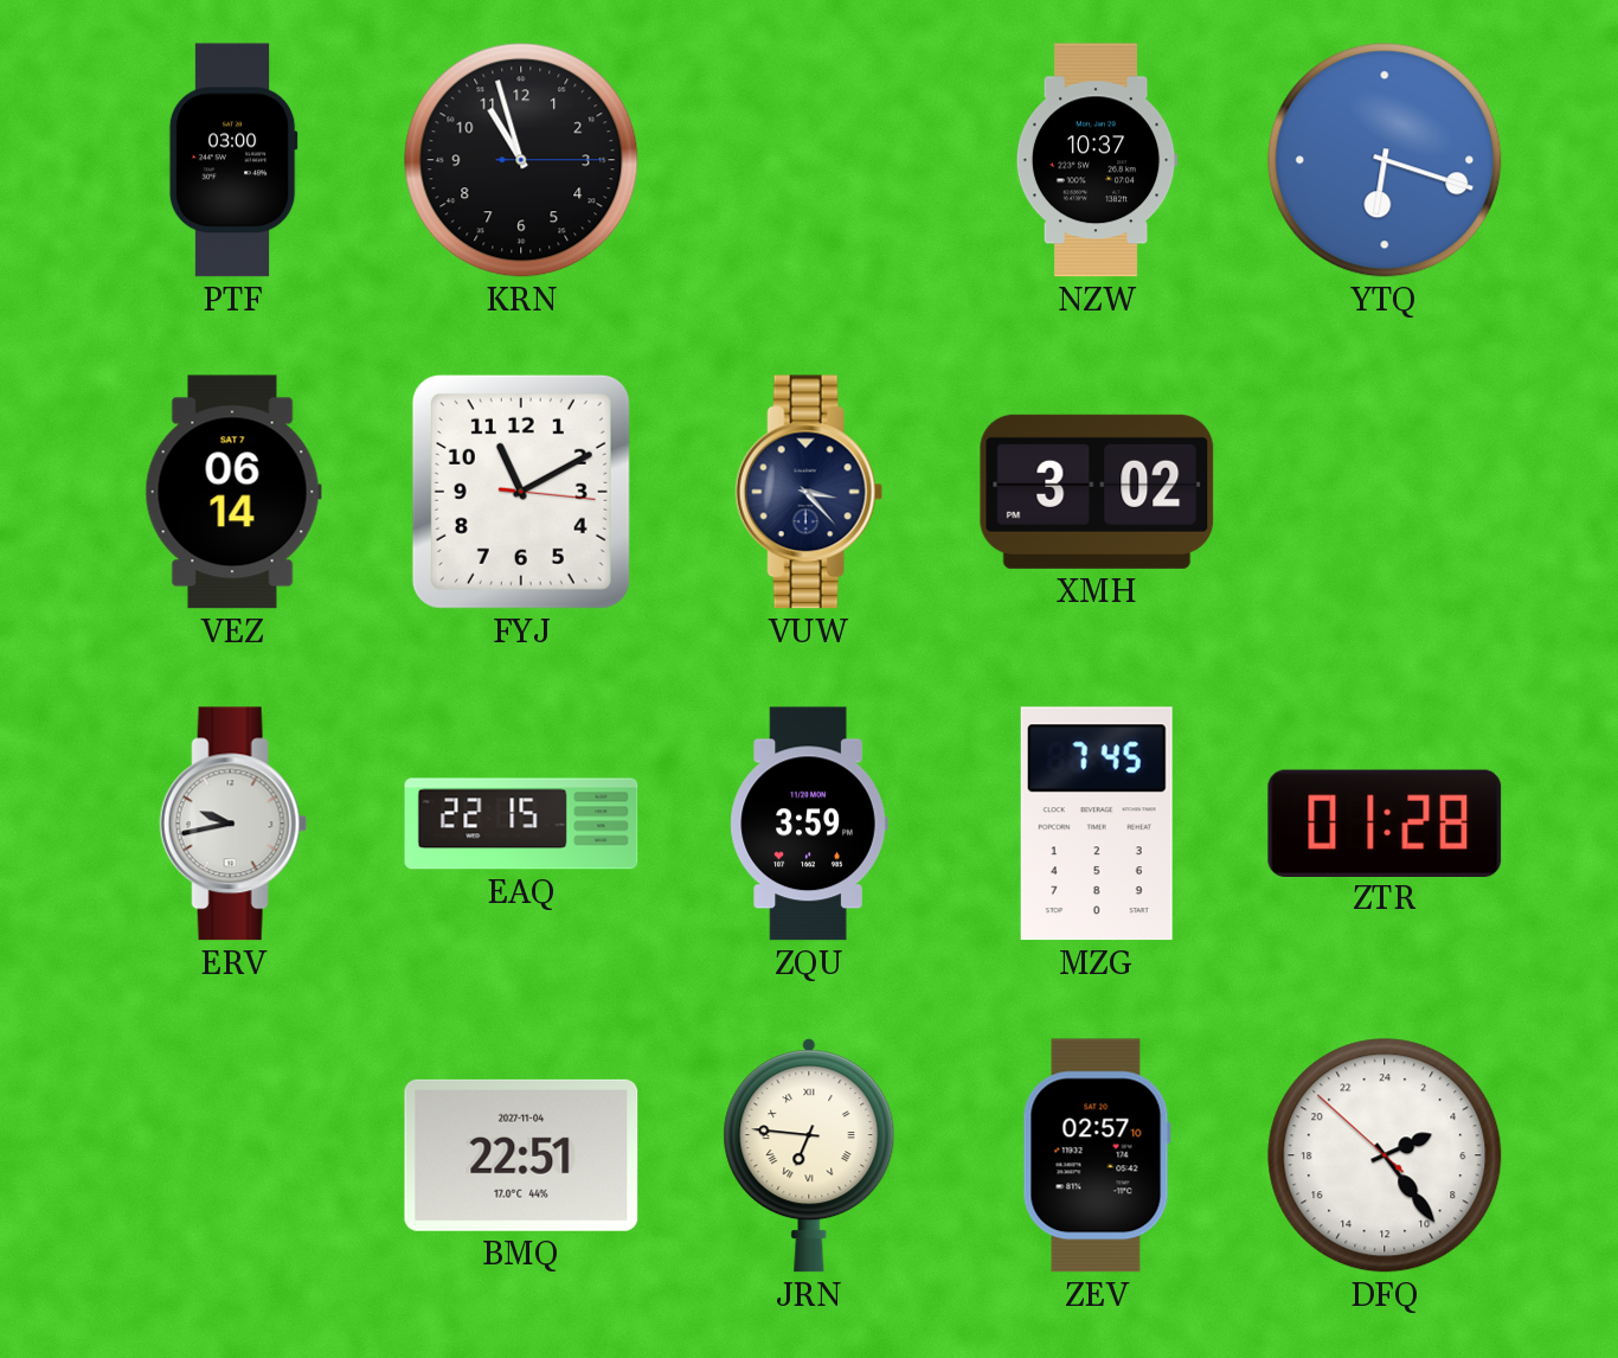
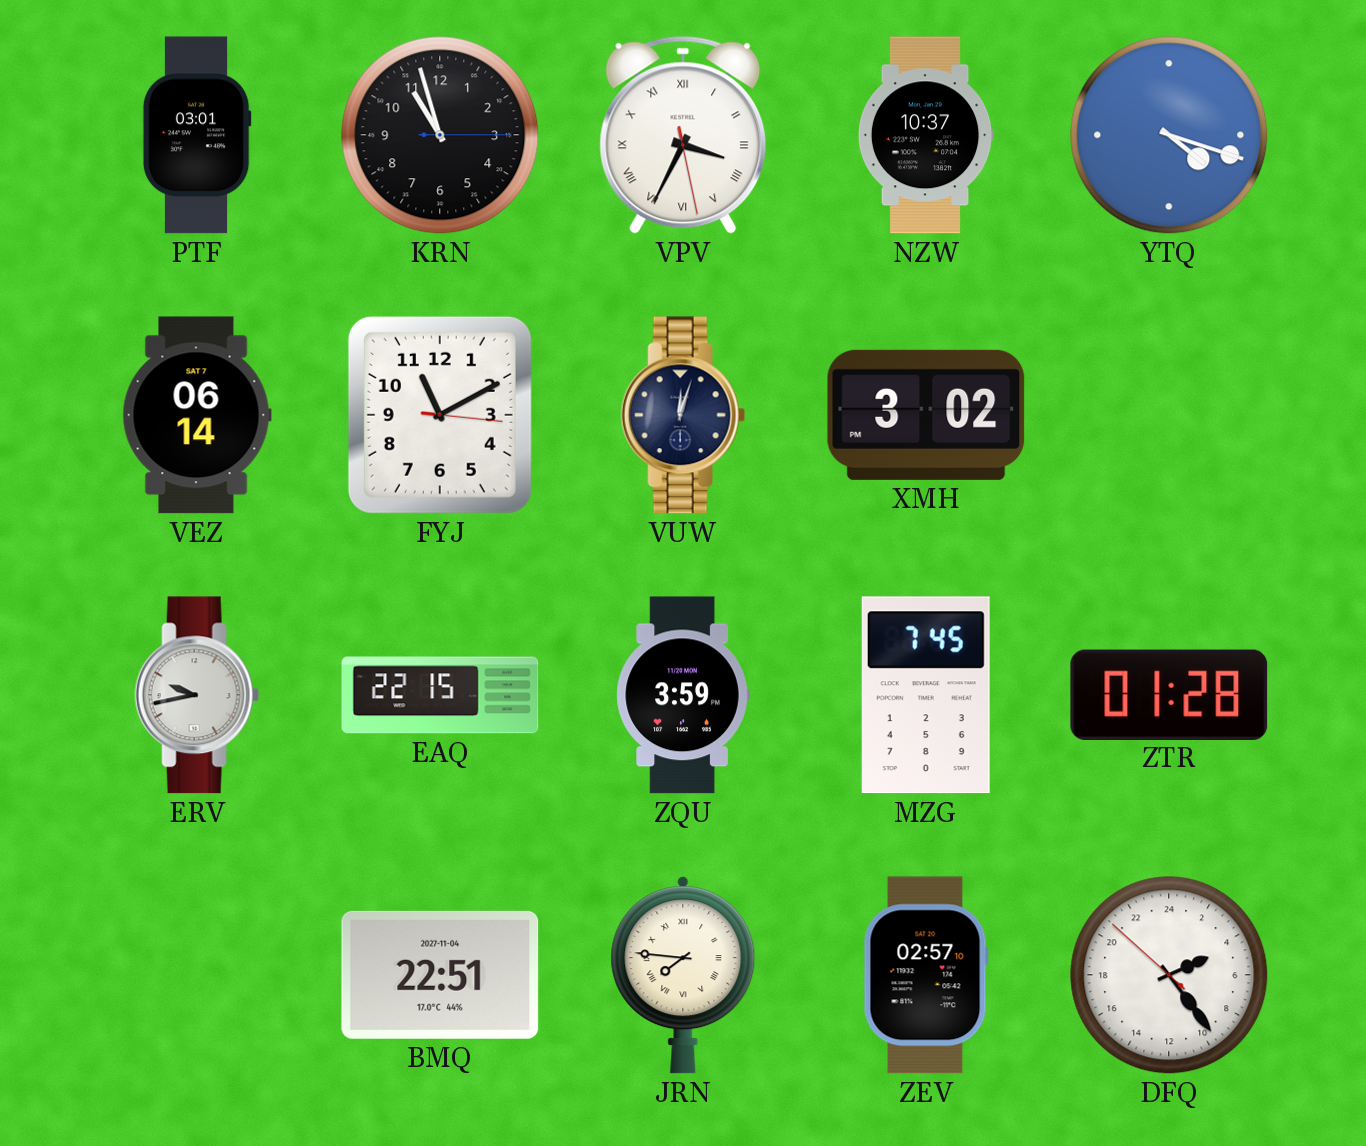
PTF: 03:00 -> 03:01 (197, 135)
VPV: none -> 3:34 (683, 135)
YTQ: 6:18 -> 4:18 (1169, 135)
VUW: 3:23 -> 12:03 (683, 415)
JRN: 6:46 -> 7:46 (683, 975)
